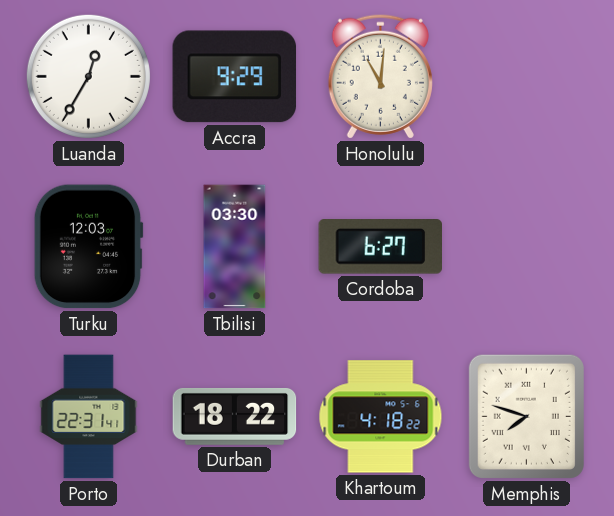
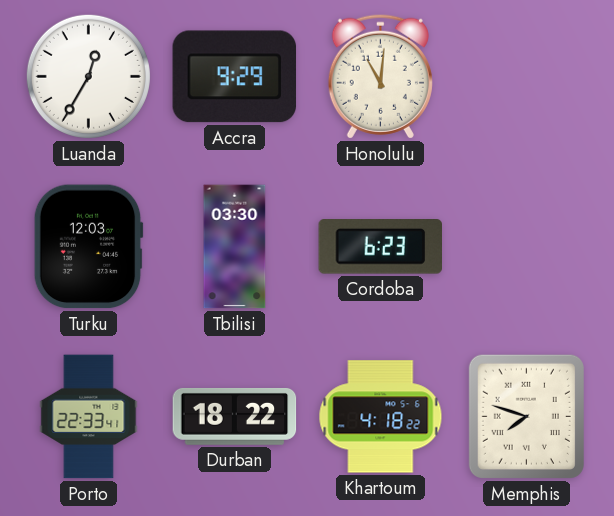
Cordoba: 6:27 -> 6:23 (381, 247)
Porto: 22:31 -> 22:33 (89, 417)
